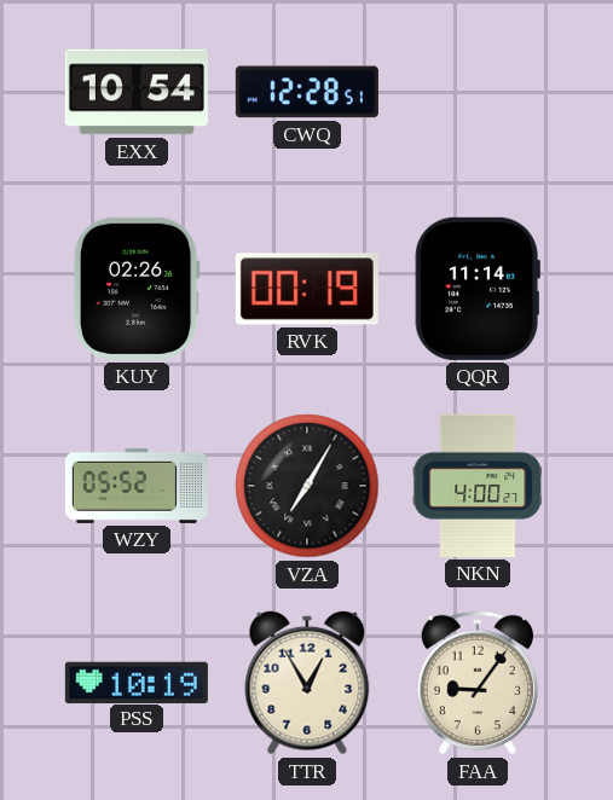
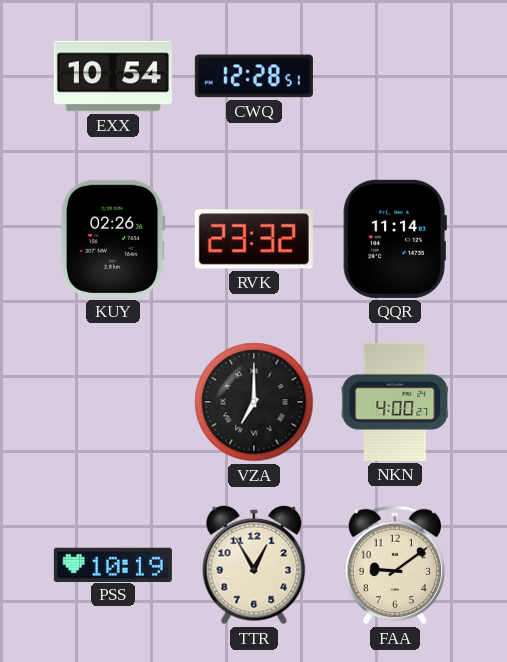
RVK: 00:19 -> 23:32 (254, 239)
WZY: 05:52 -> none (137, 486)
VZA: 7:05 -> 7:00 (254, 402)
FAA: 9:06 -> 9:09 (395, 565)
